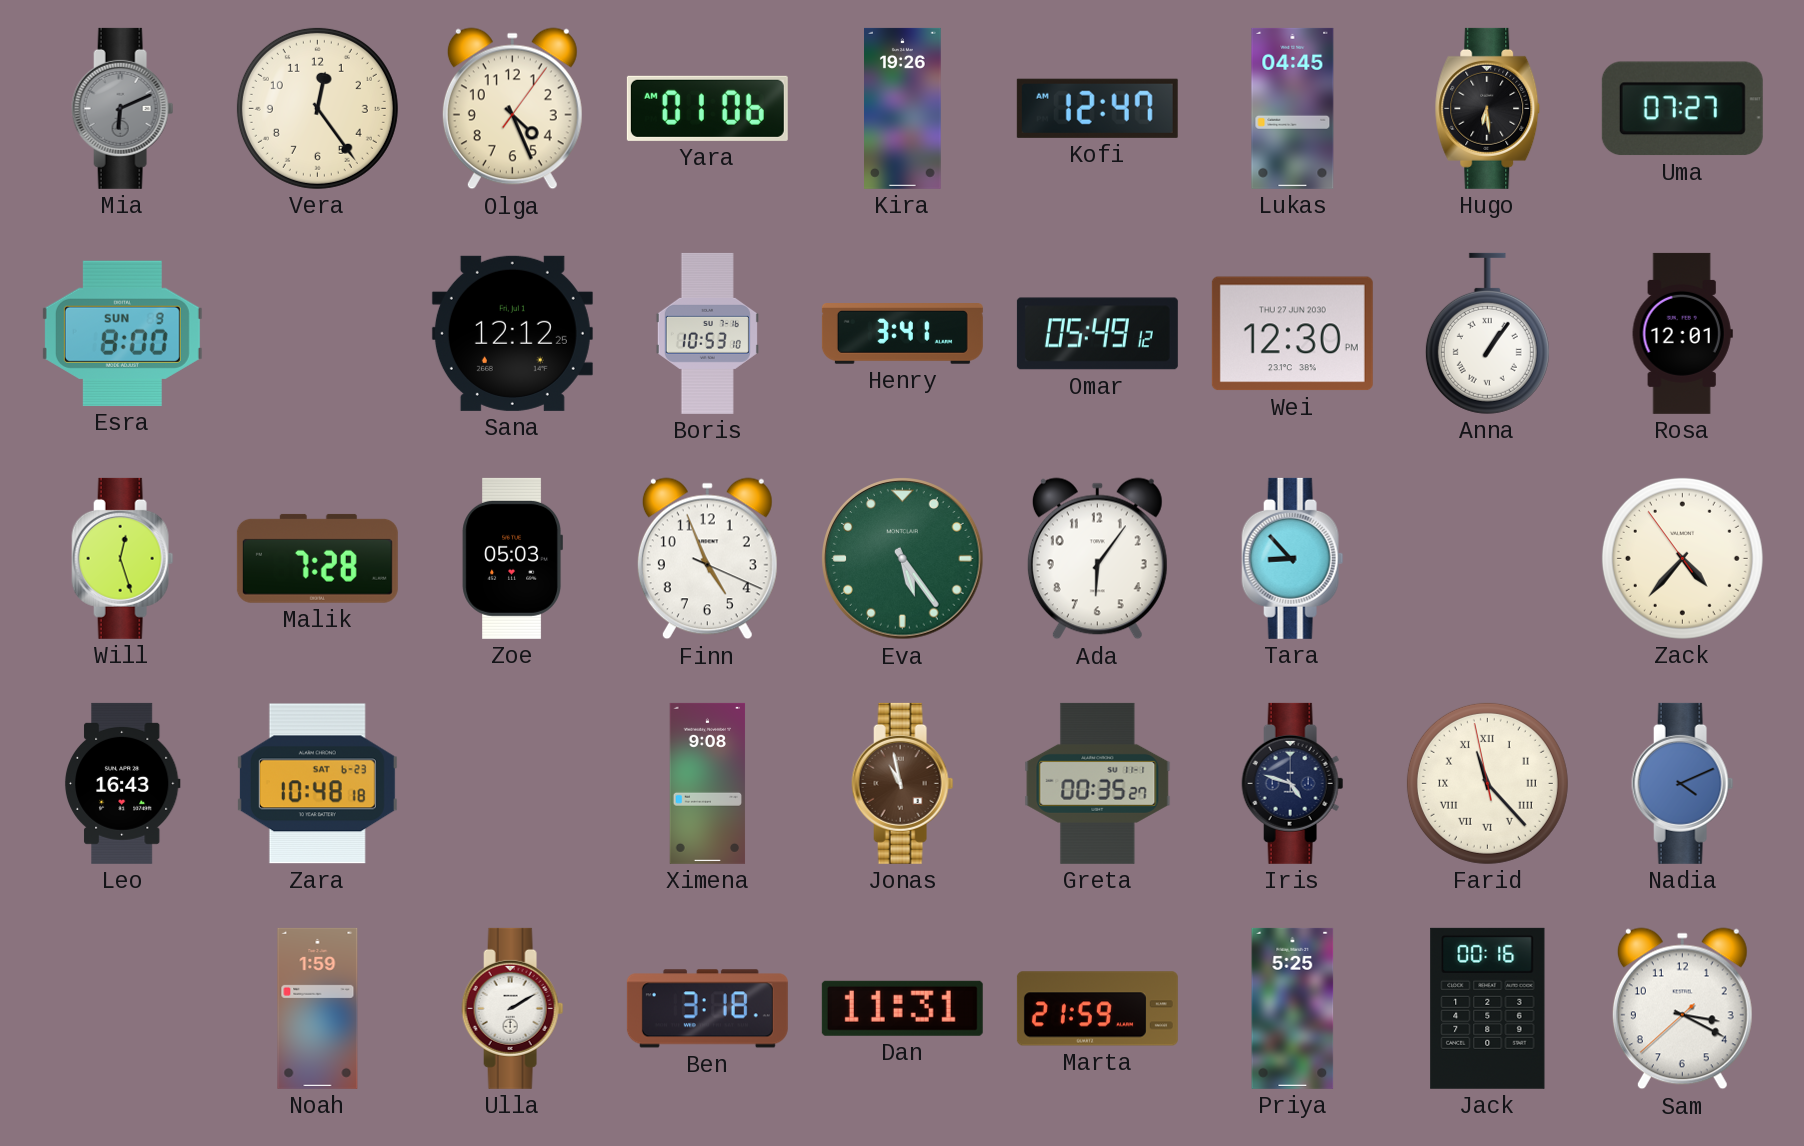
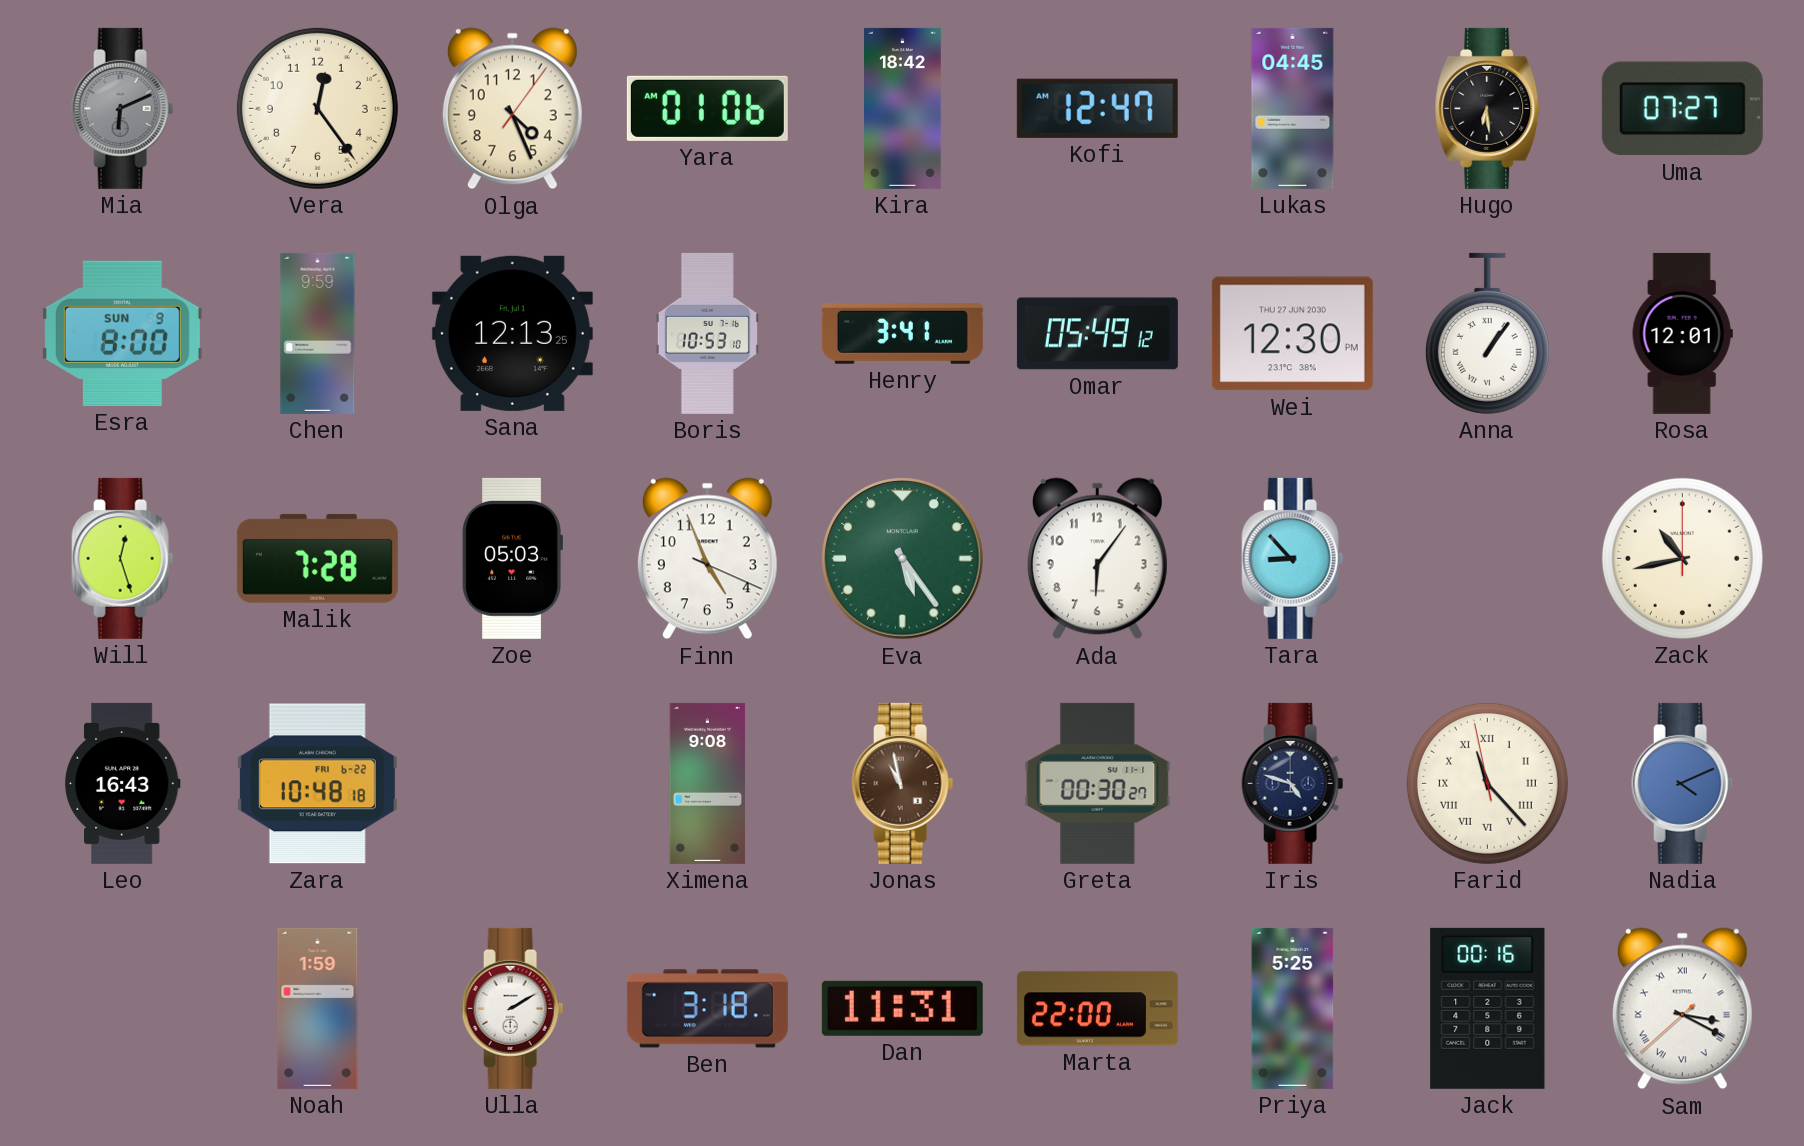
Kira: 19:26 -> 18:42 (903, 108)
Chen: none -> 9:59 (318, 333)
Sana: 12:12 -> 12:13 (512, 333)
Zack: 4:36 -> 10:43 (1682, 558)
Zara date: SAT 6-23 -> FRI 6-22 (317, 784)
Greta: 00:35 -> 00:30 (1098, 783)
Marta: 21:59 -> 22:00 (1097, 1009)
Sam numerals: Arabic -> Roman (1682, 1009)
